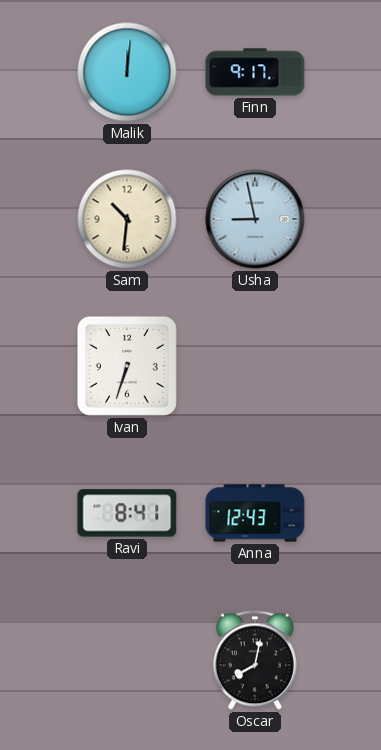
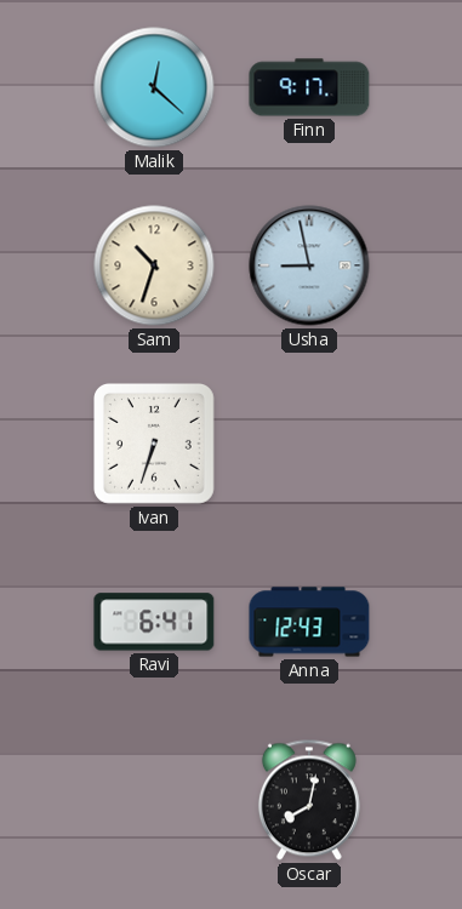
Malik: 12:01 -> 12:22 (154, 87)
Sam: 10:31 -> 10:33 (154, 265)
Ravi: 8:41 -> 6:41 (154, 622)
